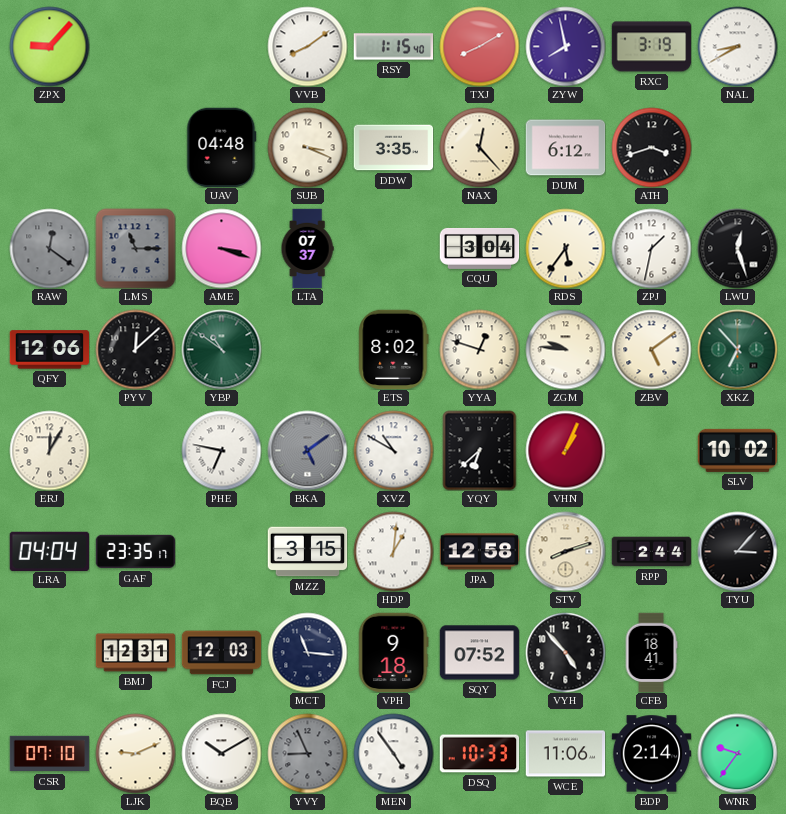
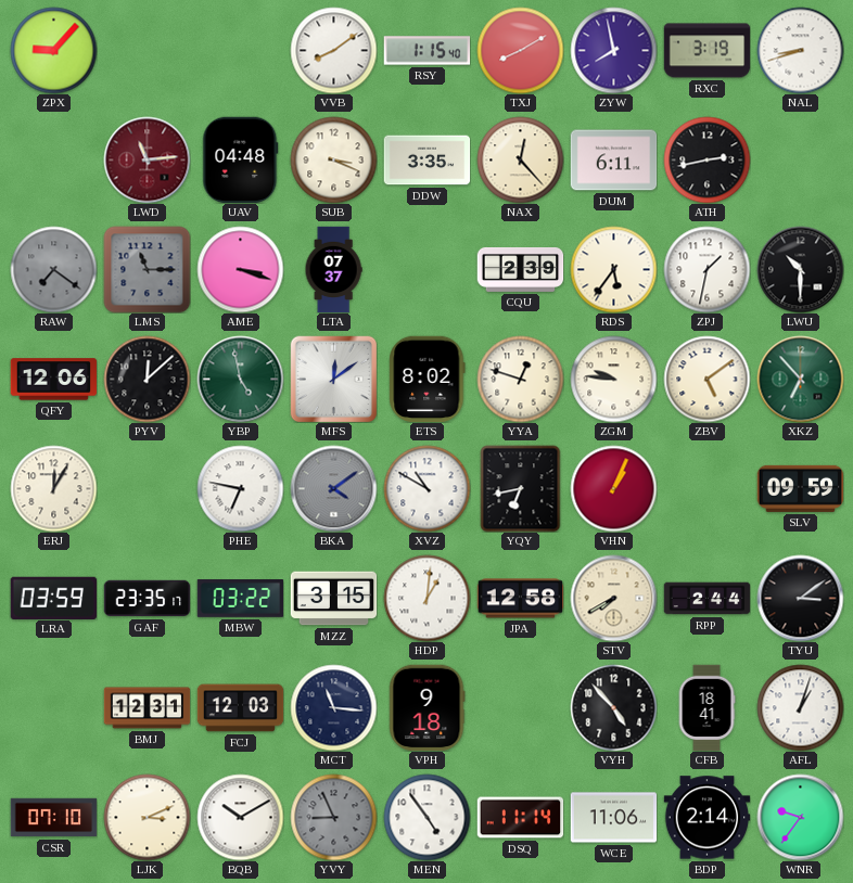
NAL: 8:40 -> 8:42 (800, 50)
LWD: none -> 11:14 (147, 159)
DUM: 6:12 -> 6:11 (613, 161)
ATH: 3:42 -> 2:43 (706, 159)
RAW: 12:21 -> 7:21 (53, 269)
CQU: 3:04 -> 2:39 (520, 269)
LWU: 12:27 -> 10:30 (800, 269)
YBP: 10:51 -> 4:58 (240, 379)
MFS: none -> 12:09 (333, 379)
BKA: 5:09 -> 4:09 (333, 488)
YQY: 6:38 -> 6:43 (521, 488)
SLV: 10:02 -> 09:59 (800, 488)
LRA: 04:04 -> 03:59 (53, 598)
MBW: none -> 03:22 (240, 599)
STV: 8:12 -> 7:40 (613, 598)
TYU: 3:07 -> 3:09 (800, 598)
SQY: 07:52 -> none (479, 653)
AFL: none -> 1:03 (800, 707)
LJK: 9:11 -> 3:11 (147, 817)
DSQ: 10:33 -> 11:14 (520, 818)
